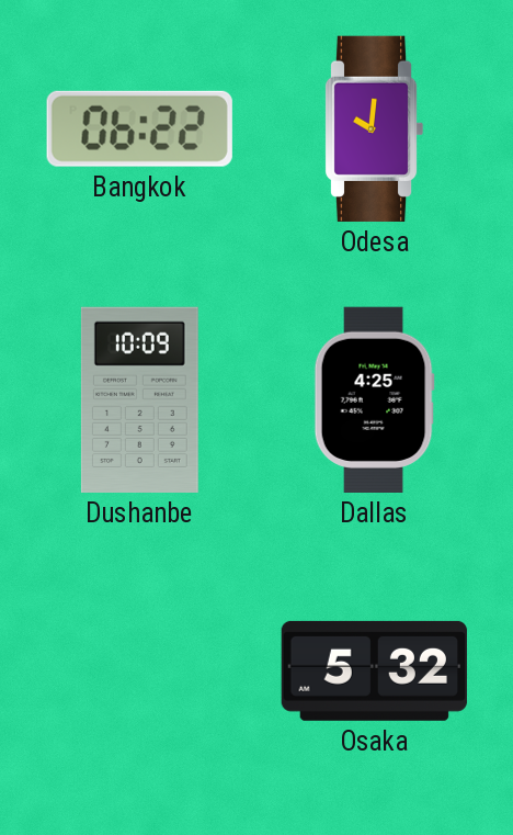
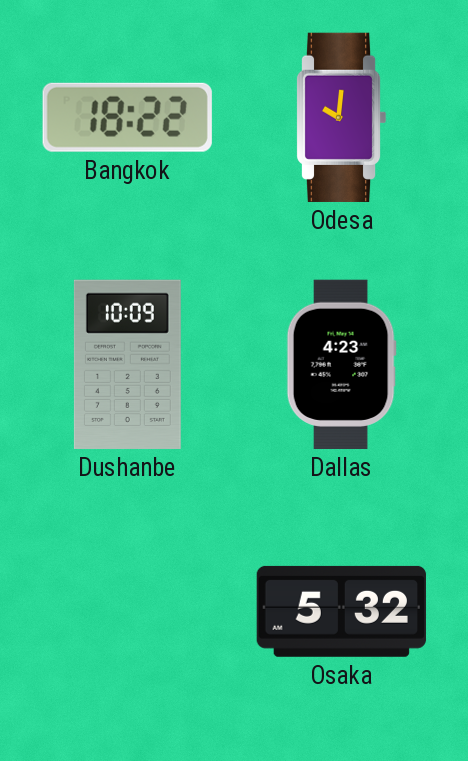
Bangkok: 06:22 -> 18:22 (127, 117)
Dallas: 4:25 -> 4:23 (341, 364)
